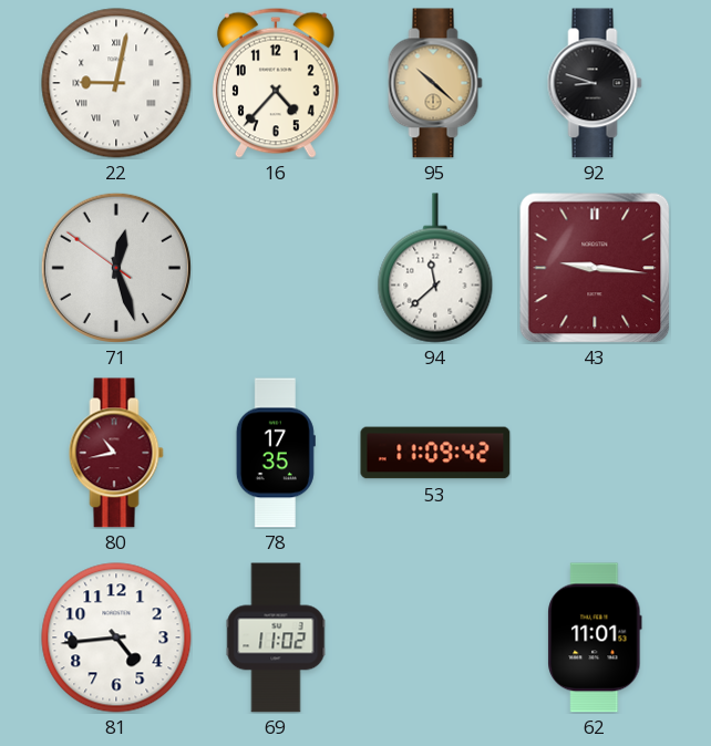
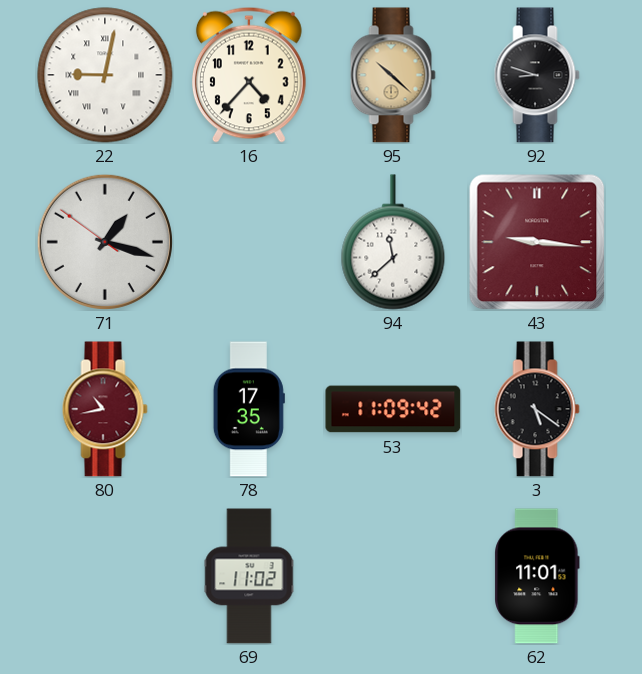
71: 12:26 -> 1:17 (105, 242)
3: none -> 5:21 (537, 409)
81: 4:44 -> none (116, 638)
